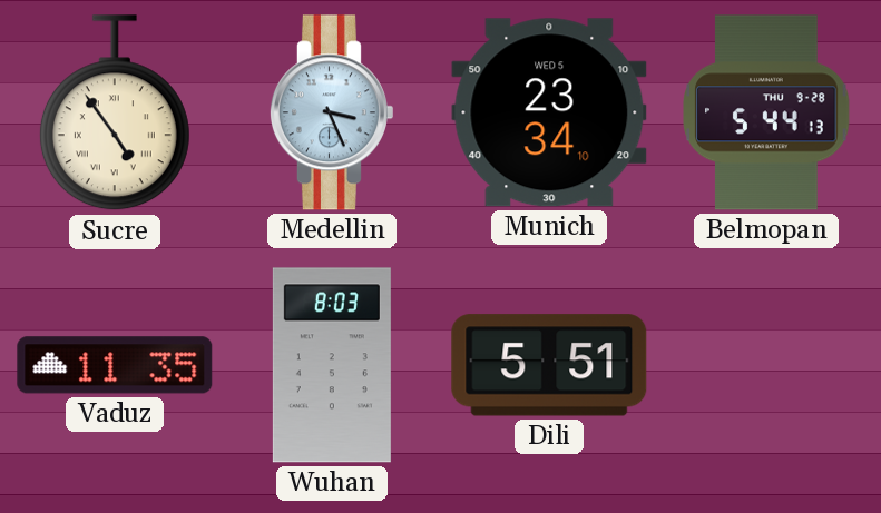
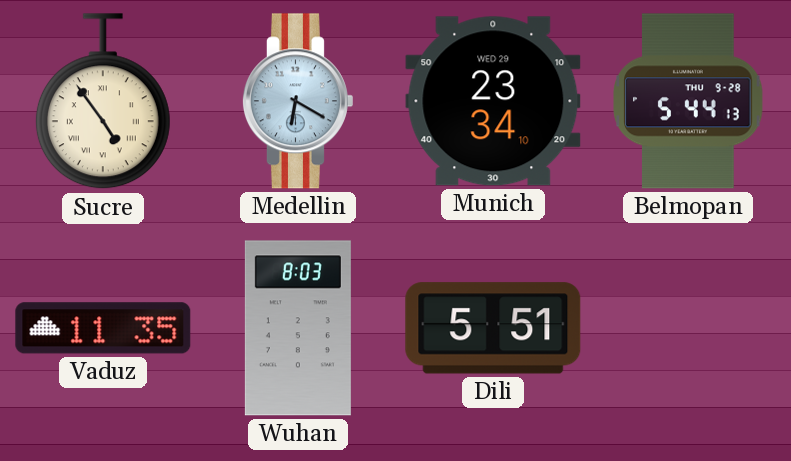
Medellin: 3:26 -> 6:20 (297, 101)
Munich date: WED 5 -> WED 29 (493, 101)
